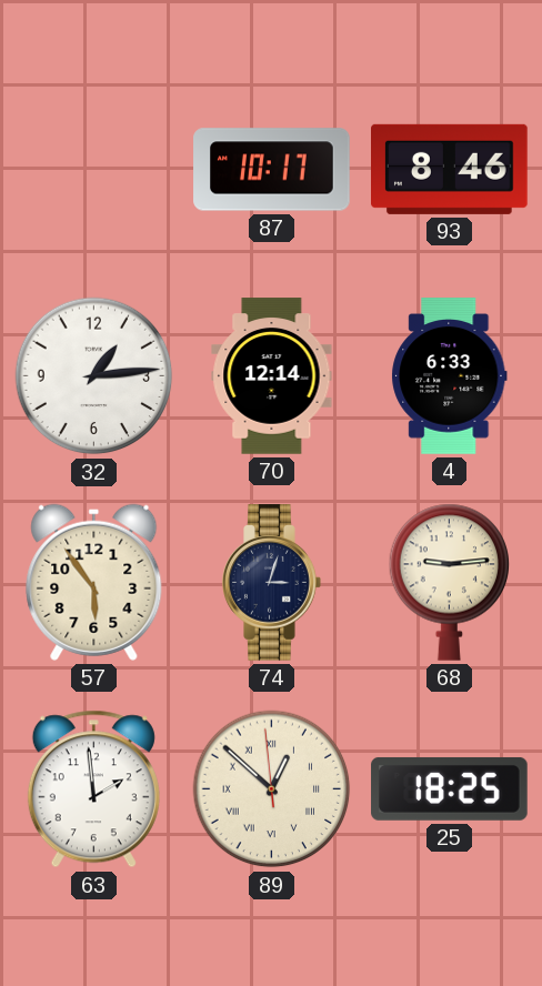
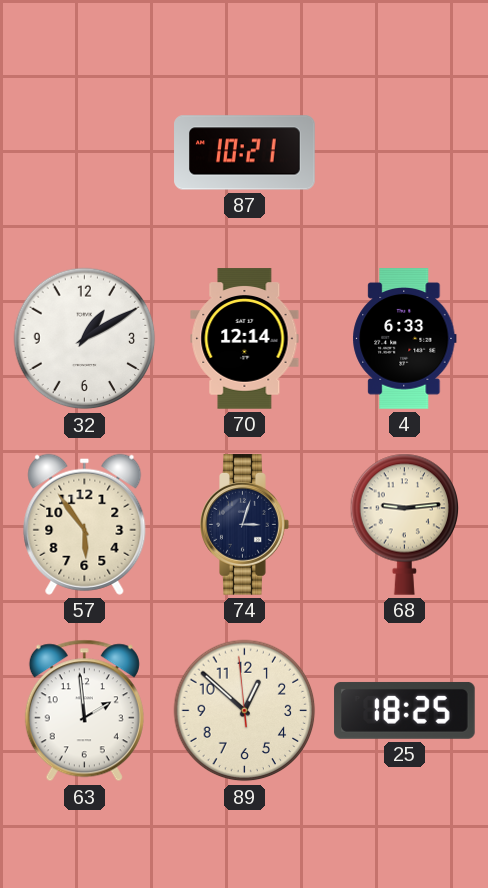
87: 10:17 -> 10:21 (245, 153)
93: 8:46 -> none (450, 169)
32: 1:14 -> 1:10 (85, 339)
89 numerals: Roman -> Arabic (245, 711)
